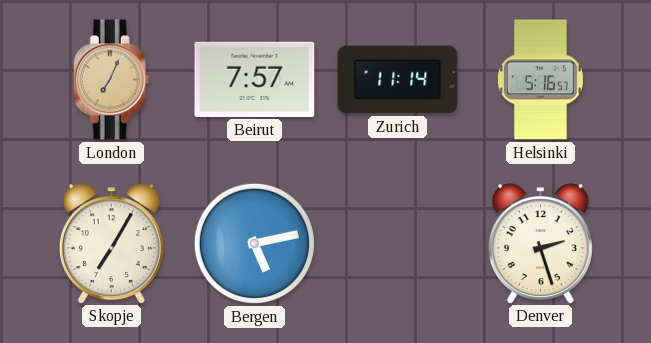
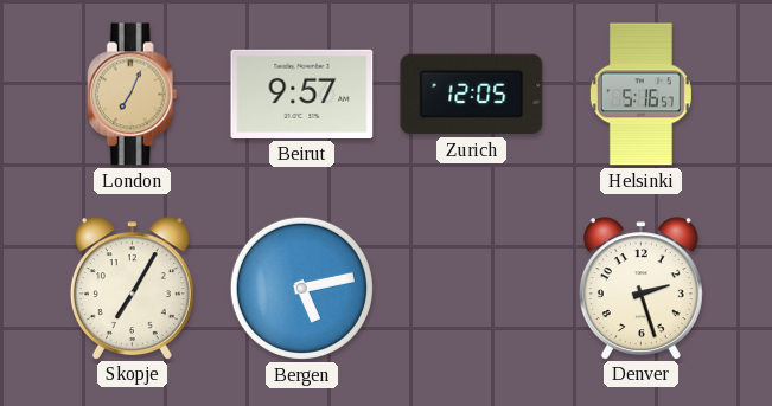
Beirut: 7:57 -> 9:57 (302, 94)
Zurich: 11:14 -> 12:05 (472, 95)
